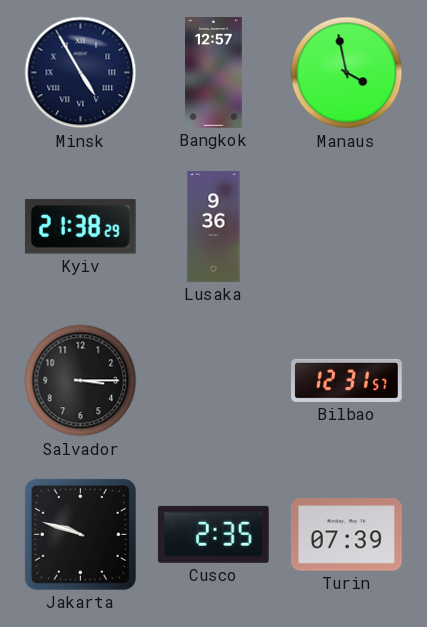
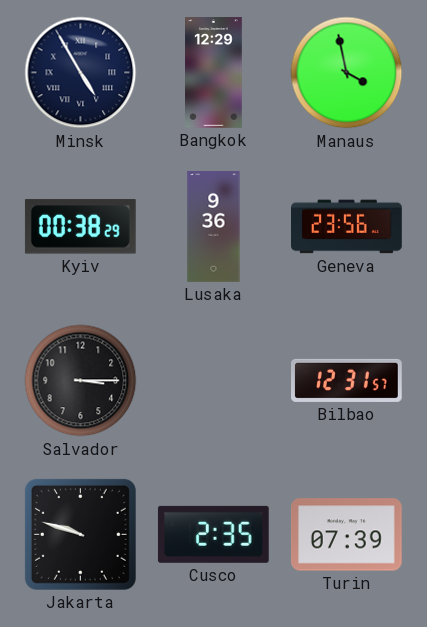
Bangkok: 12:57 -> 12:29 (214, 73)
Kyiv: 21:38 -> 00:38 (80, 227)
Geneva: none -> 23:56 (347, 227)
